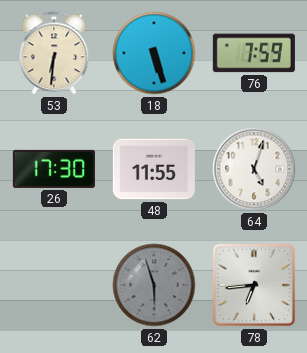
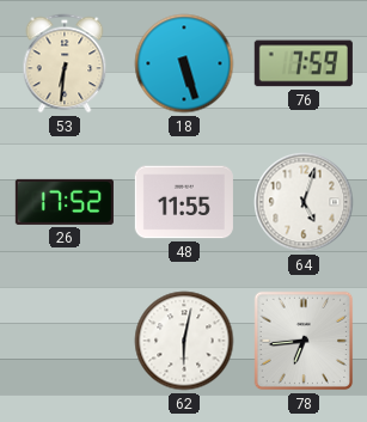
26: 17:30 -> 17:52 (65, 202)
62: 5:57 -> 6:02 (184, 341)
62 dial: grey -> white (184, 341)
